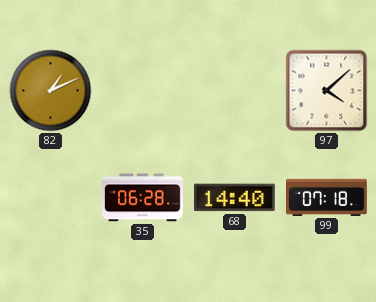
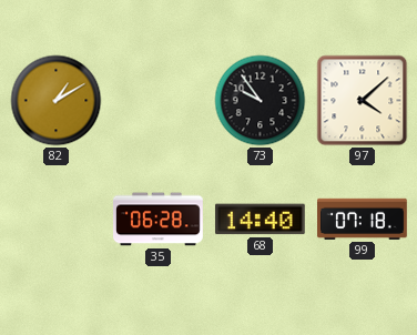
82: 1:11 -> 1:10 (57, 101)
73: none -> 9:54 (261, 101)
